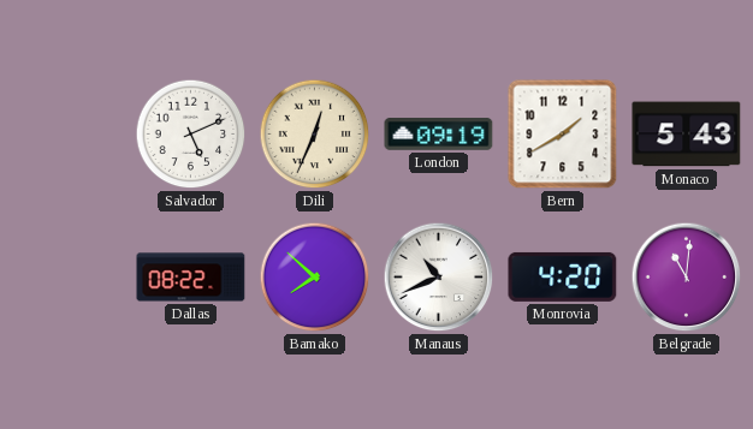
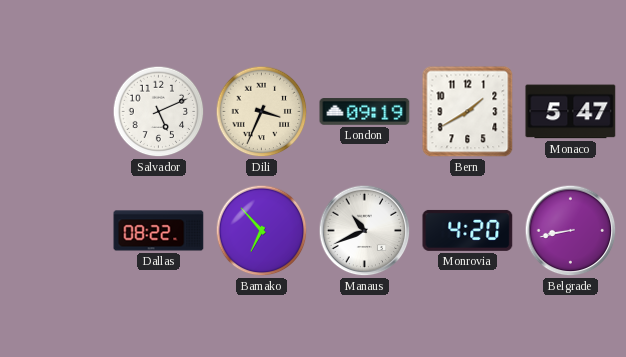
Dili: 12:34 -> 3:34 (262, 112)
Monaco: 5:43 -> 5:47 (571, 112)
Bamako: 7:52 -> 6:53 (262, 231)
Belgrade: 11:01 -> 8:43 (571, 231)
